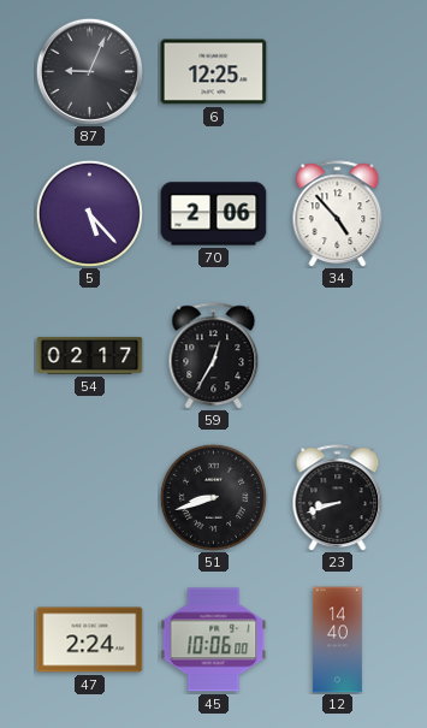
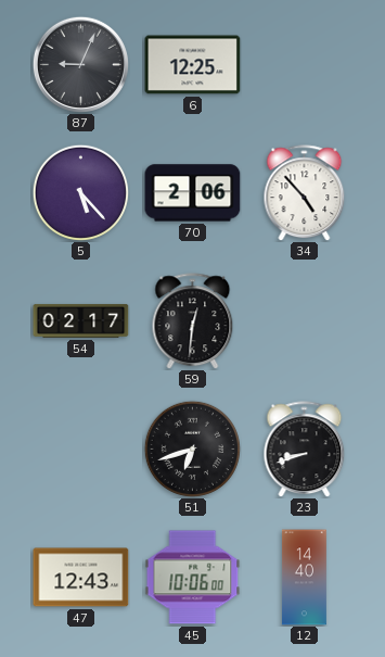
59: 12:35 -> 12:31 (193, 321)
51: 8:42 -> 6:42 (192, 448)
47: 2:24 -> 12:43 (81, 578)
